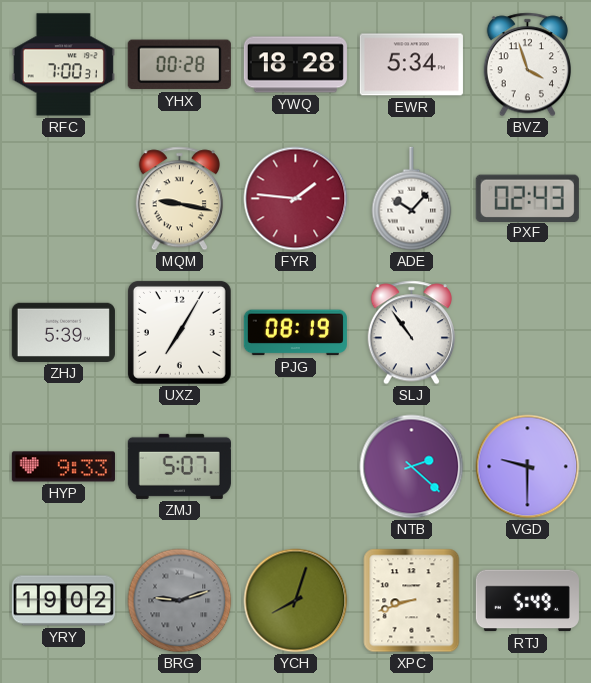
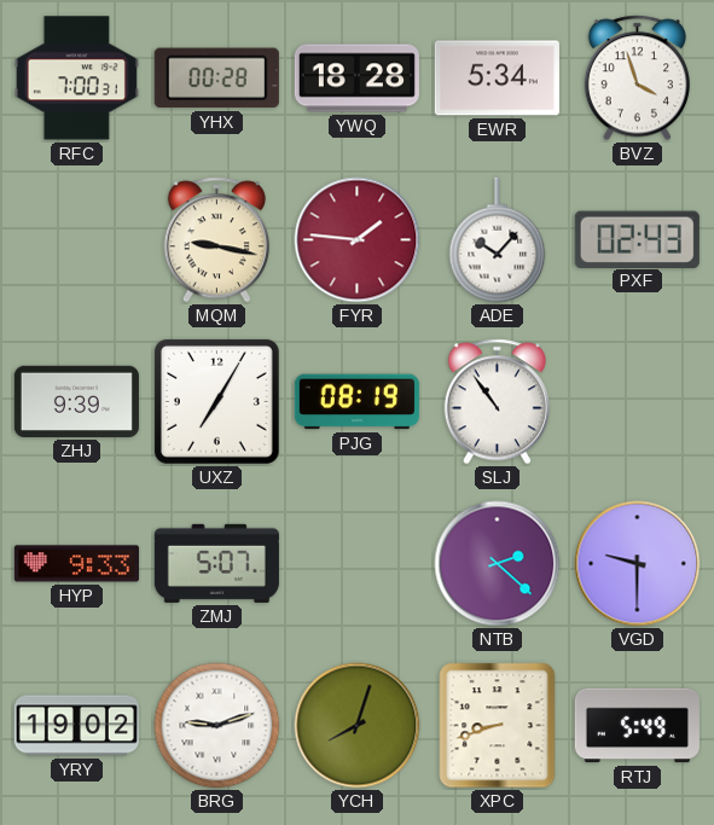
ZHJ: 5:39 -> 9:39 (76, 401)
BRG dial: grey -> white (217, 726)
